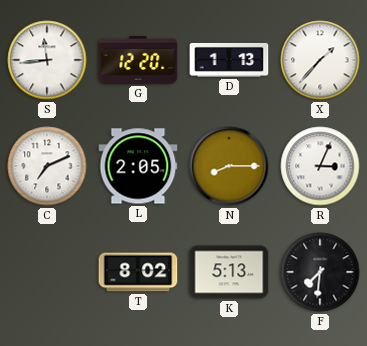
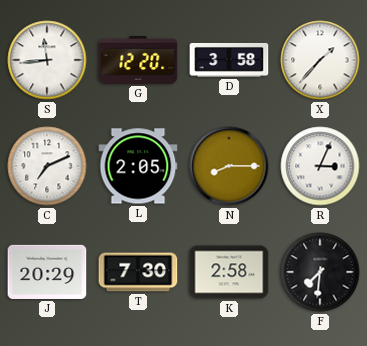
D: 1:13 -> 3:58 (229, 60)
J: none -> 20:29 (47, 272)
T: 8:02 -> 7:30 (138, 272)
K: 5:13 -> 2:58 (229, 272)
